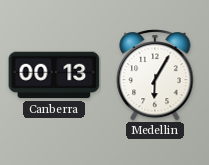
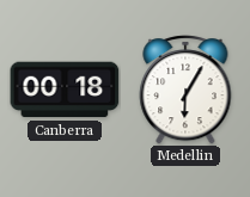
Canberra: 00:13 -> 00:18 (65, 90)
